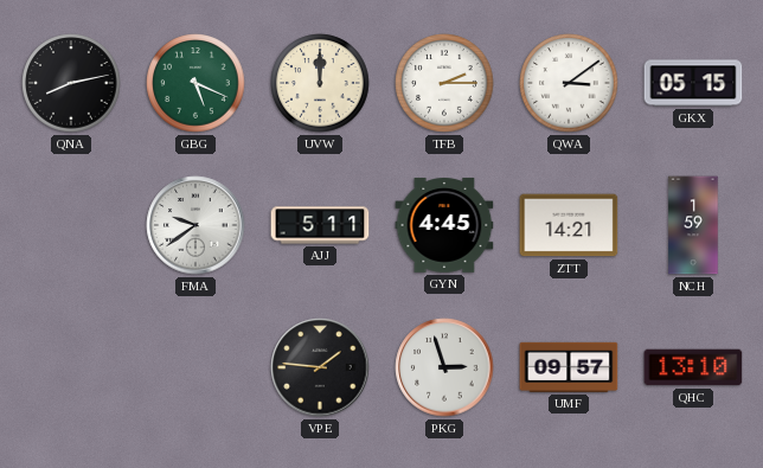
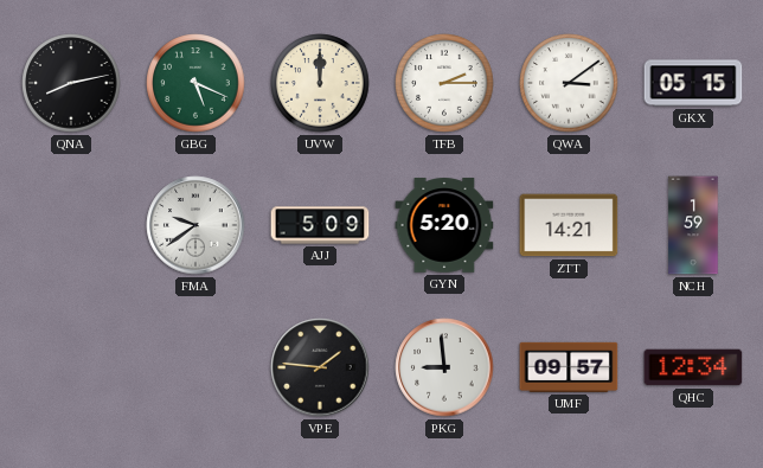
AJJ: 5:11 -> 5:09 (320, 225)
GYN: 4:45 -> 5:20 (444, 225)
PKG: 2:57 -> 8:59 (444, 367)
QHC: 13:10 -> 12:34 (693, 367)
